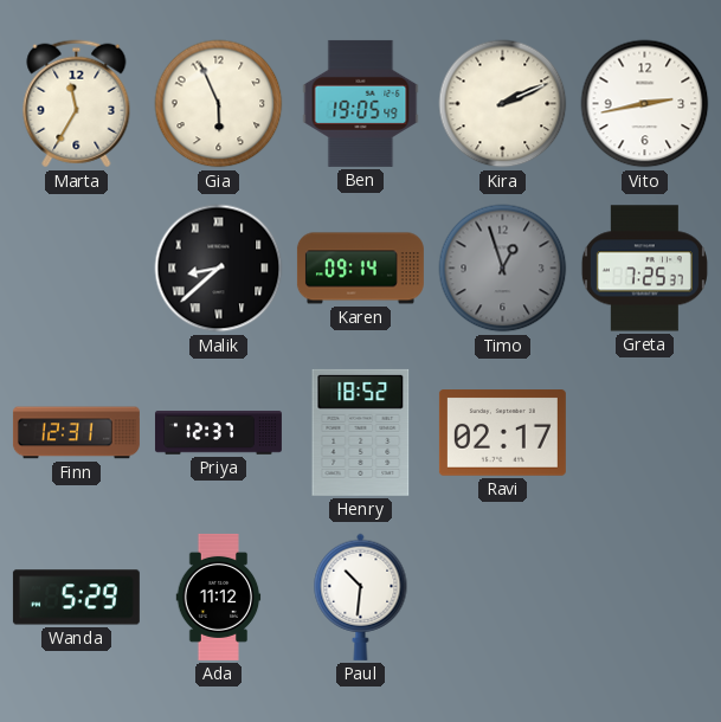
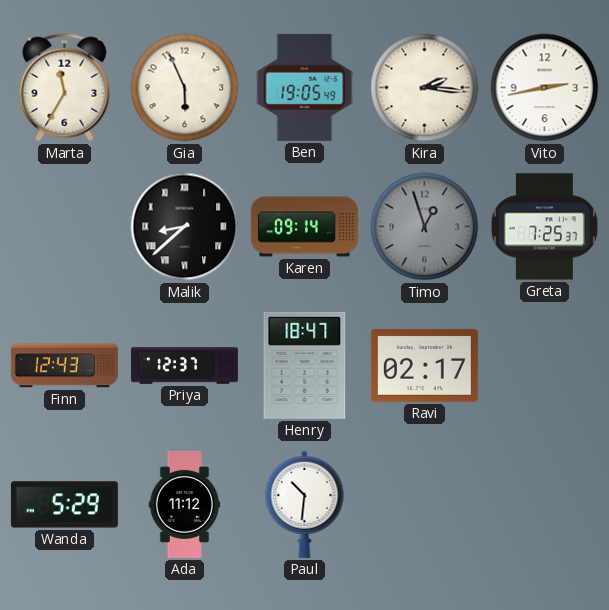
Kira: 2:11 -> 2:16 (425, 88)
Finn: 12:31 -> 12:43 (64, 366)
Henry: 18:52 -> 18:47 (305, 365)
